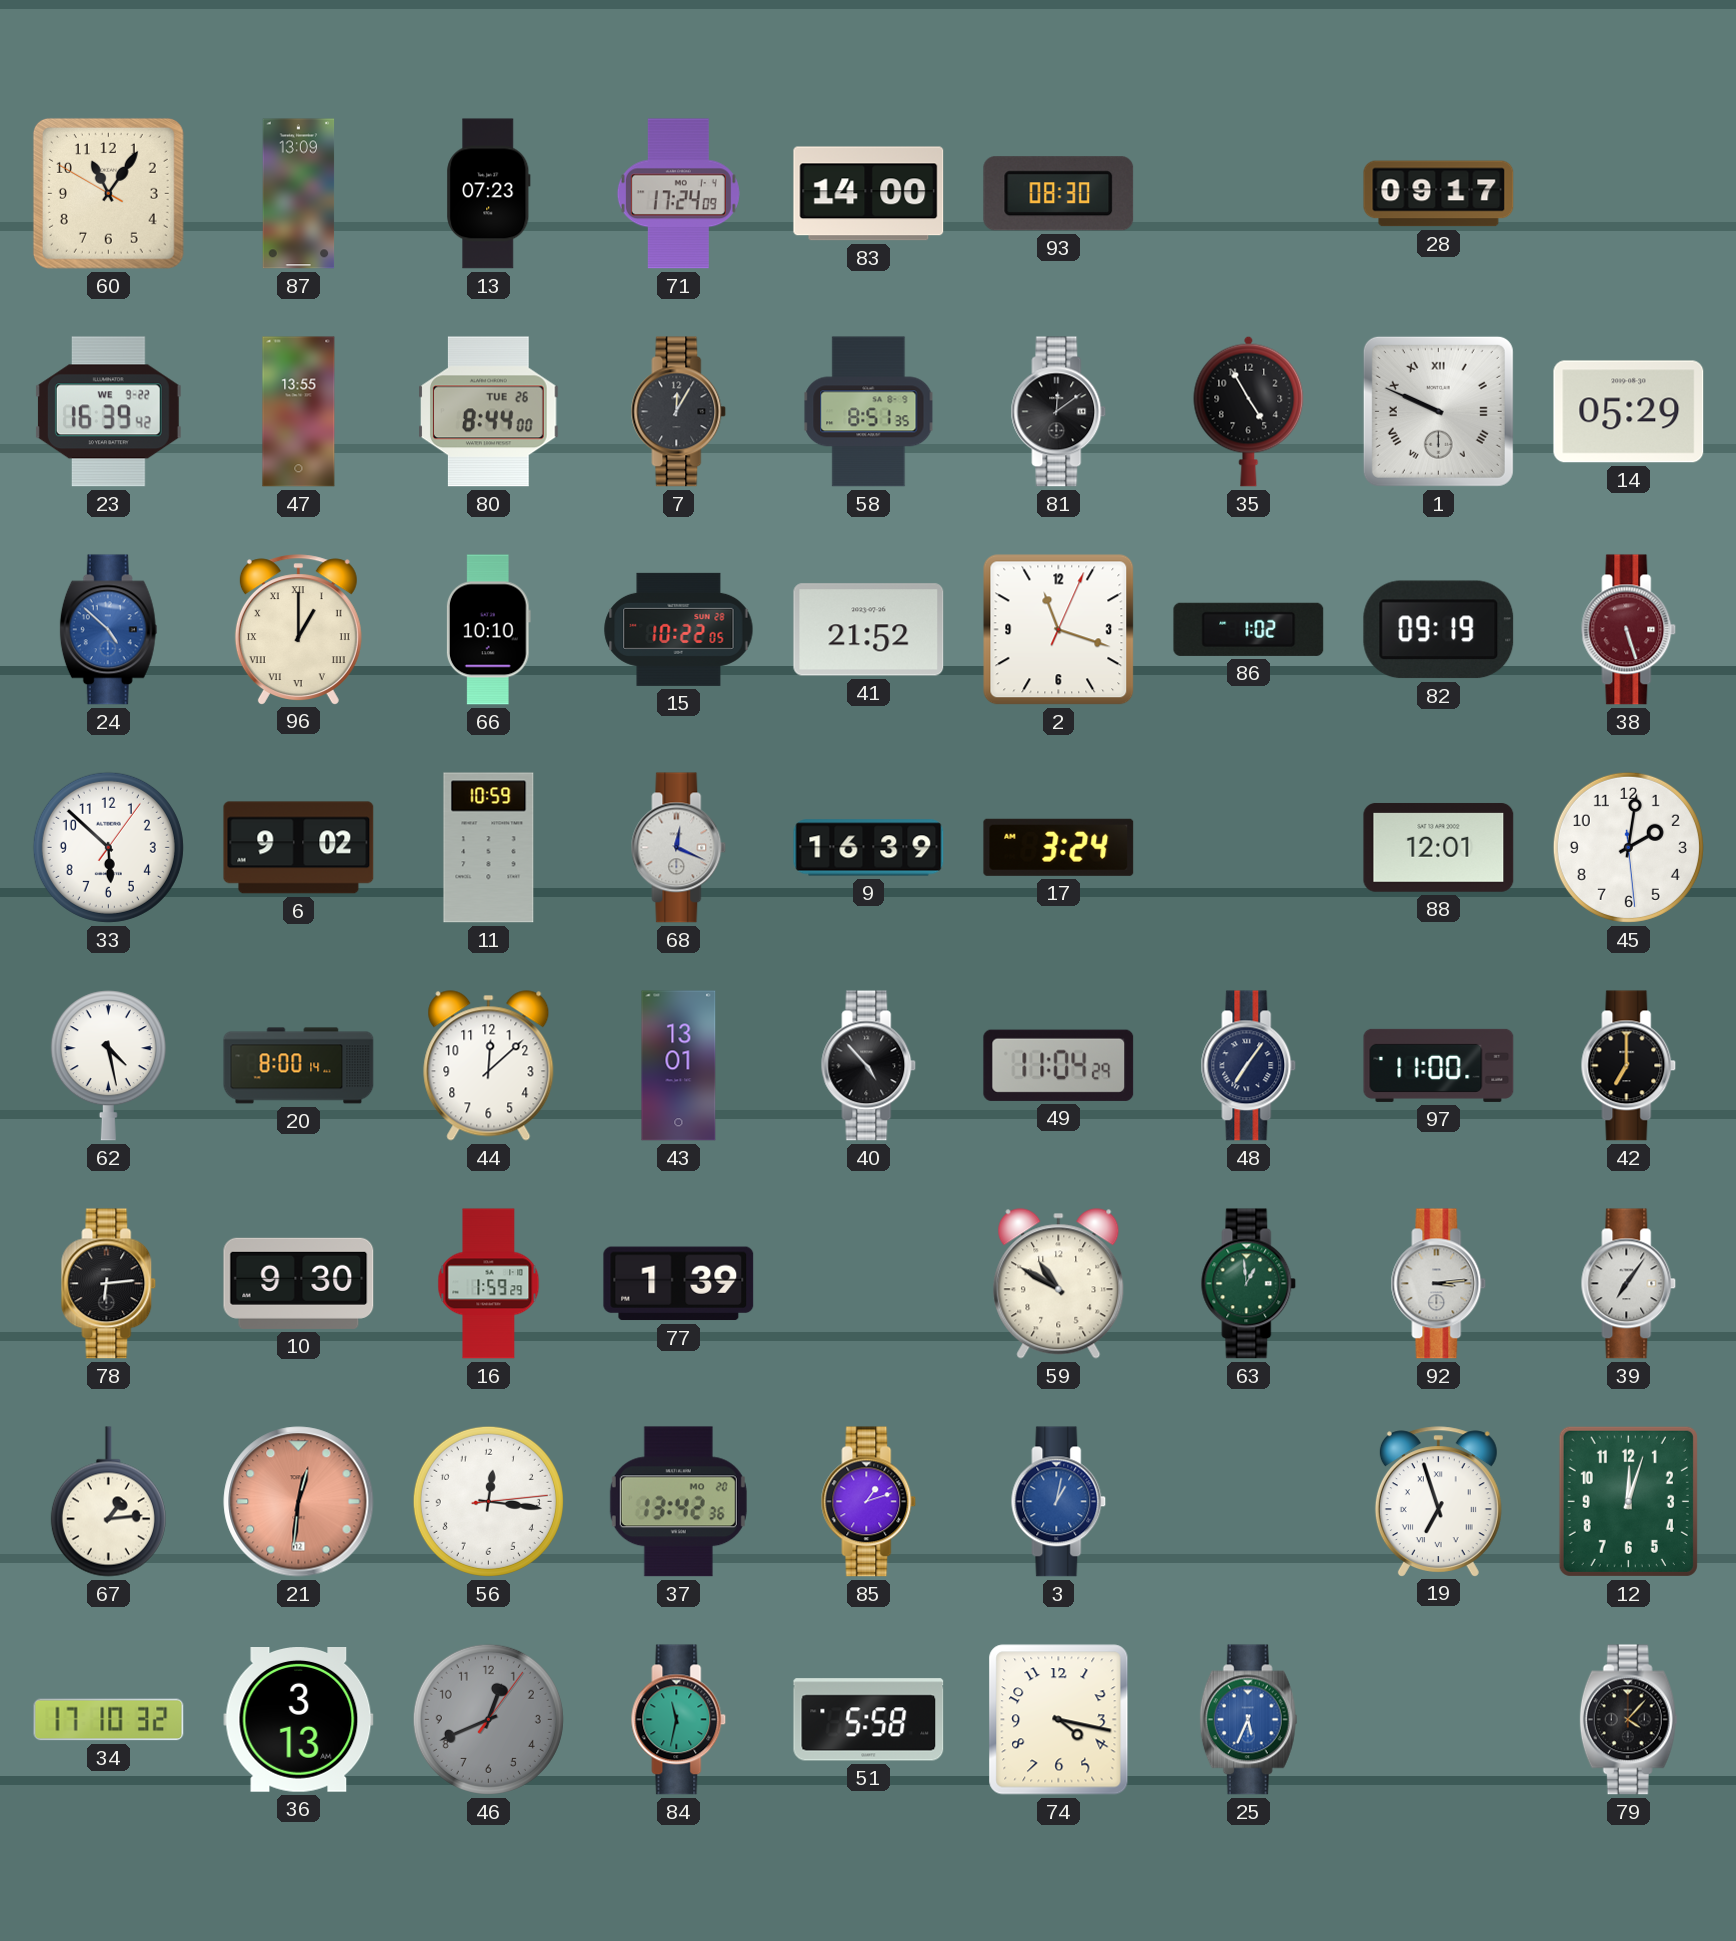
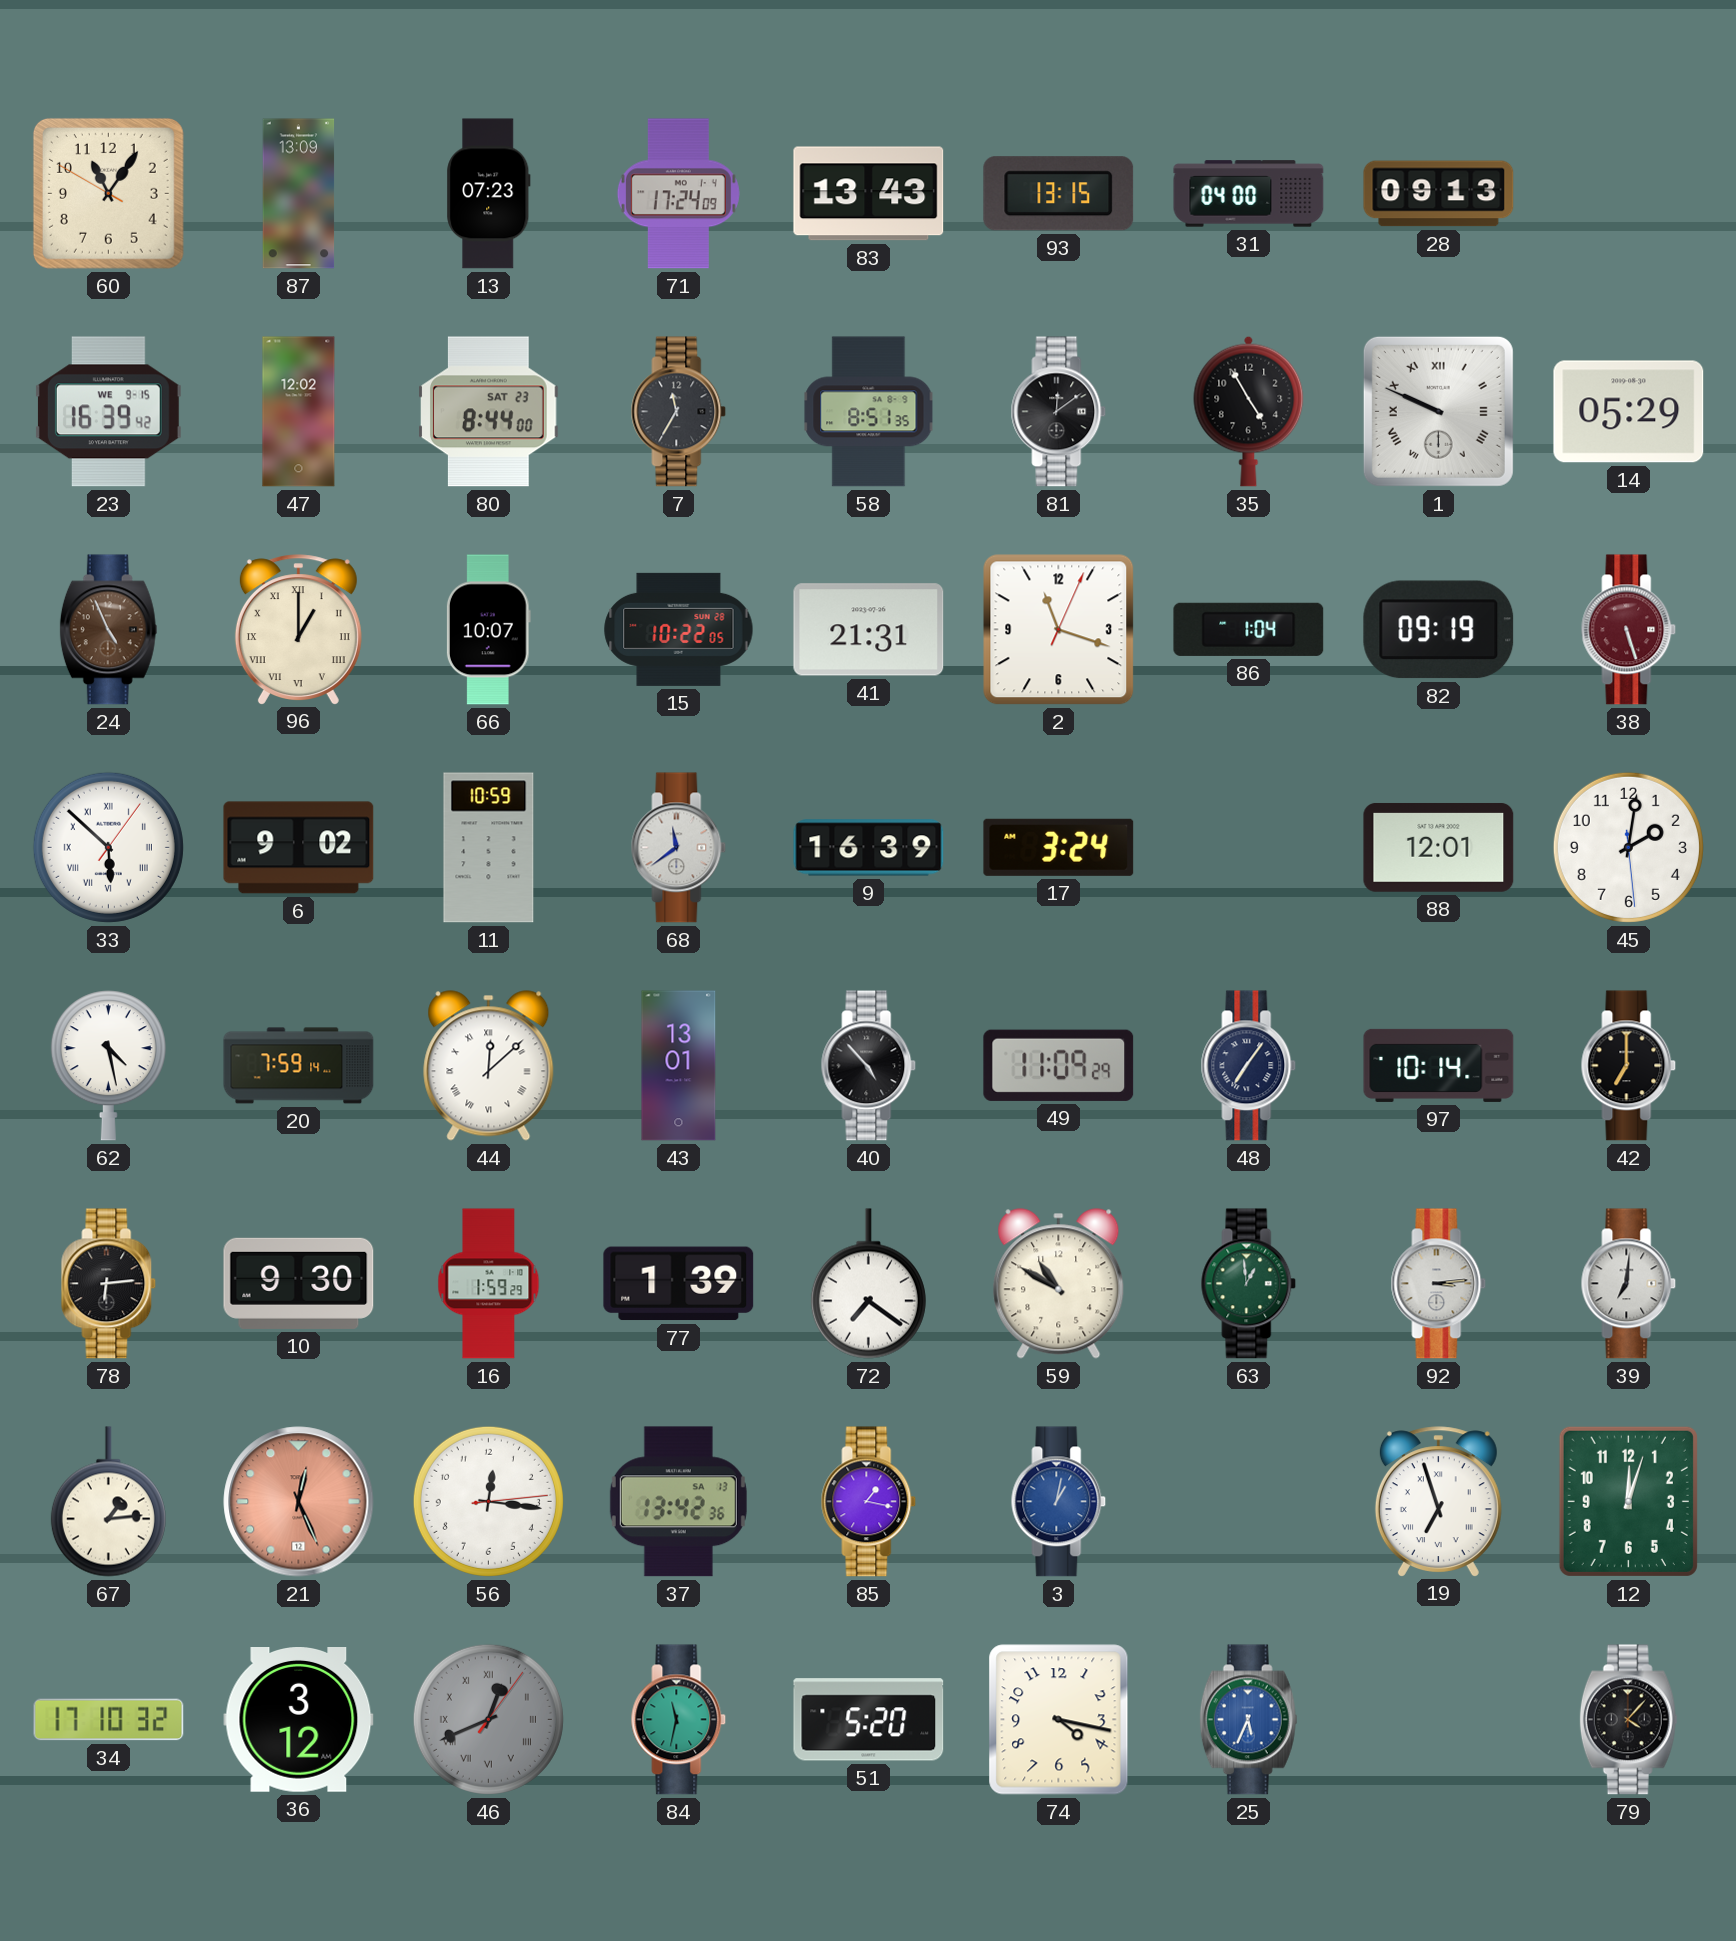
83: 14:00 -> 13:43 (869, 194)
93: 08:30 -> 13:15 (1059, 194)
31: none -> 04:00 (1249, 194)
28: 09:17 -> 09:13 (1439, 194)
23 date: WE 9-22 -> WE 9-15 (108, 412)
47: 13:55 -> 12:02 (299, 412)
80 date: TUE 26 -> SAT 23 (489, 412)
7: 12:05 -> 11:35 (679, 412)
24: 4:52 -> 4:56 (108, 630)
24 dial: blue -> brown (108, 630)
66: 10:10 -> 10:07 (488, 630)
41: 21:52 -> 21:31 (869, 630)
86: 1:02 -> 1:04 (1249, 629)
33 numerals: Arabic -> Roman (108, 847)
68: 12:19 -> 11:39 (679, 848)
20: 8:00 -> 7:59 (299, 1066)
44 numerals: Arabic -> Roman (489, 1066)
49: 11:04 -> 11:09 (1059, 1065)
97: 11:00 -> 10:14 (1439, 1065)
72: none -> 7:21 (868, 1284)
39: 7:06 -> 7:01 (1629, 1284)
21: 12:31 -> 12:26 (299, 1502)
37 date: MO 20 -> SA 13 (678, 1502)
85: 1:12 -> 1:17 (869, 1502)
36: 3:13 -> 3:12 (299, 1720)
46 numerals: Arabic -> Roman (488, 1719)
51: 5:58 -> 5:20 (869, 1720)
